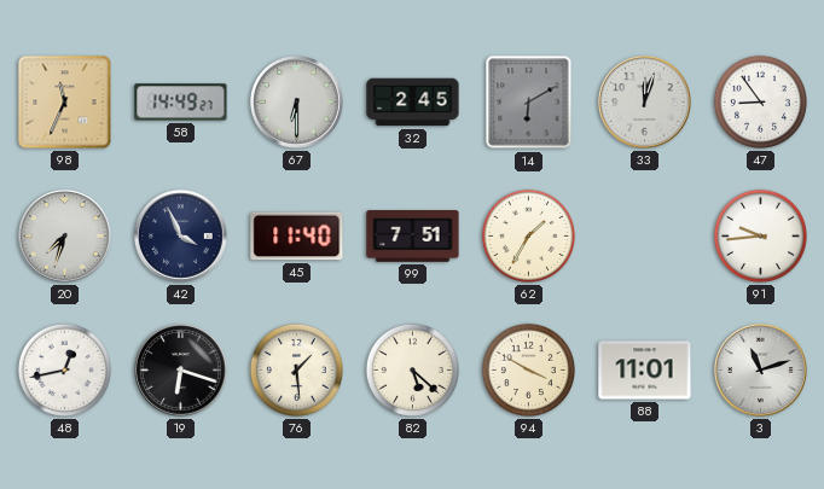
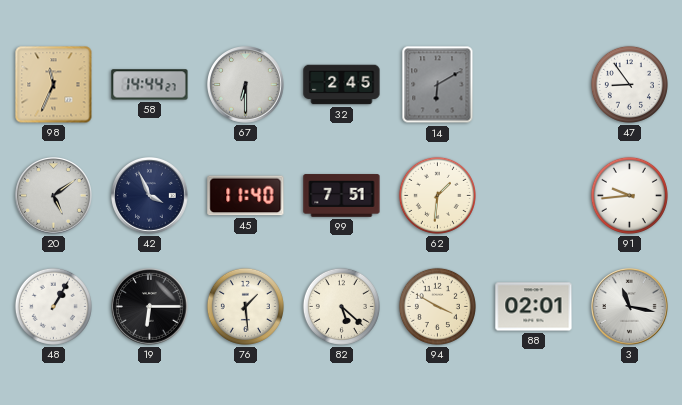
58: 14:49 -> 14:44 (150, 85)
33: 12:03 -> none (645, 103)
20: 7:33 -> 5:09 (54, 196)
62: 1:35 -> 1:31 (437, 195)
48: 12:43 -> 1:05 (53, 306)
19: 6:18 -> 6:15 (150, 307)
88: 11:01 -> 02:01 (534, 307)
3: 11:12 -> 11:17 (630, 307)
